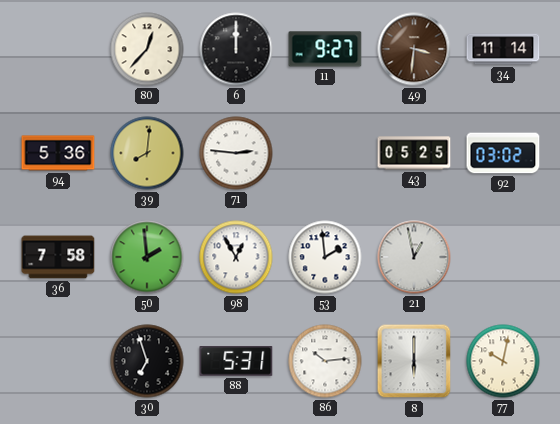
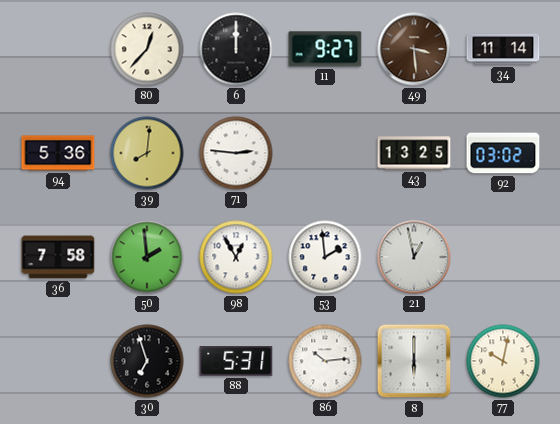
49: 3:31 -> 3:29 (414, 49)
43: 05:25 -> 13:25 (414, 153)
